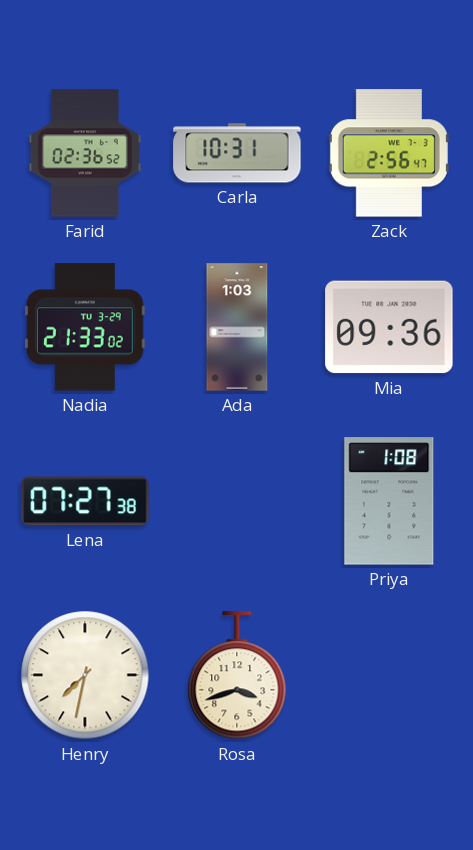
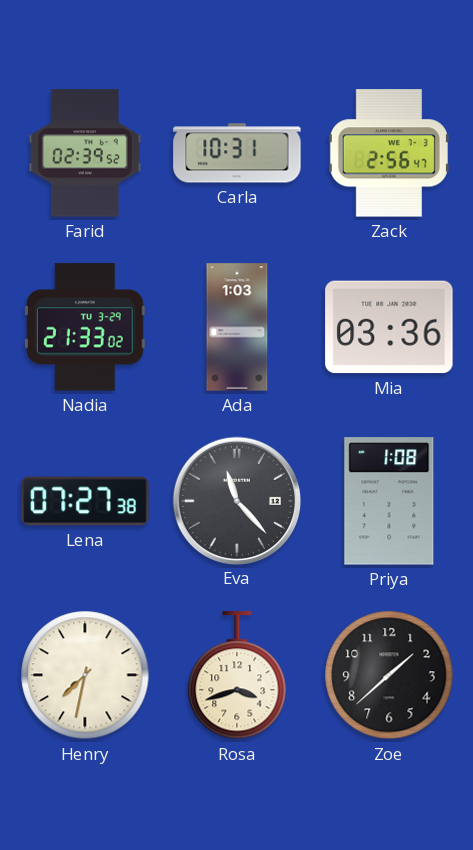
Farid: 02:36 -> 02:39 (85, 153)
Mia: 09:36 -> 03:36 (389, 327)
Eva: none -> 11:23 (236, 500)
Zoe: none -> 1:38 (389, 675)
